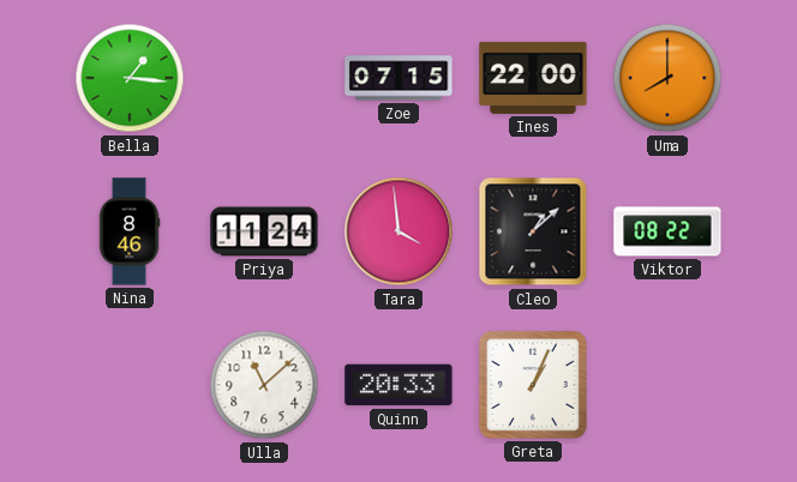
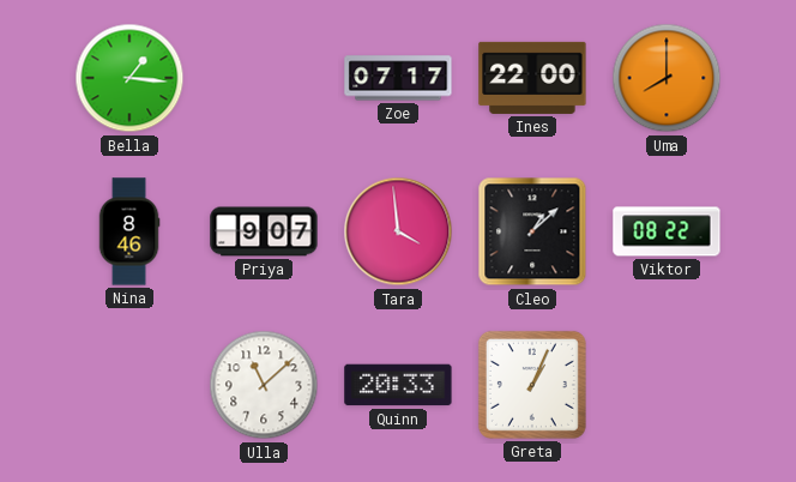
Zoe: 07:15 -> 07:17 (398, 78)
Priya: 11:24 -> 9:07 (264, 231)
